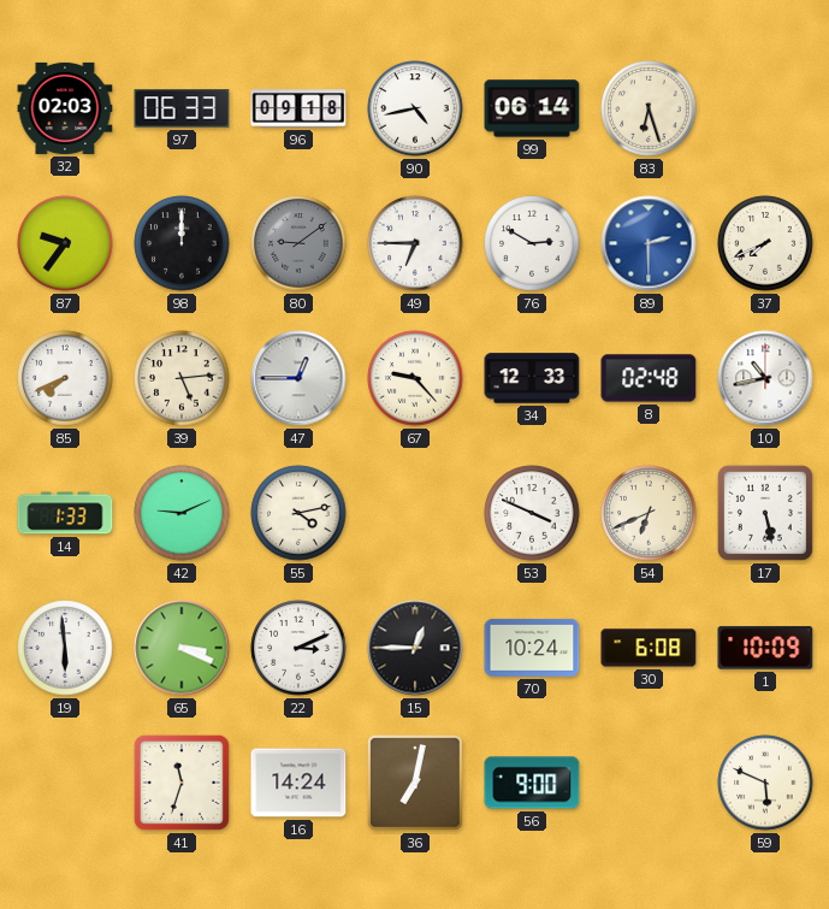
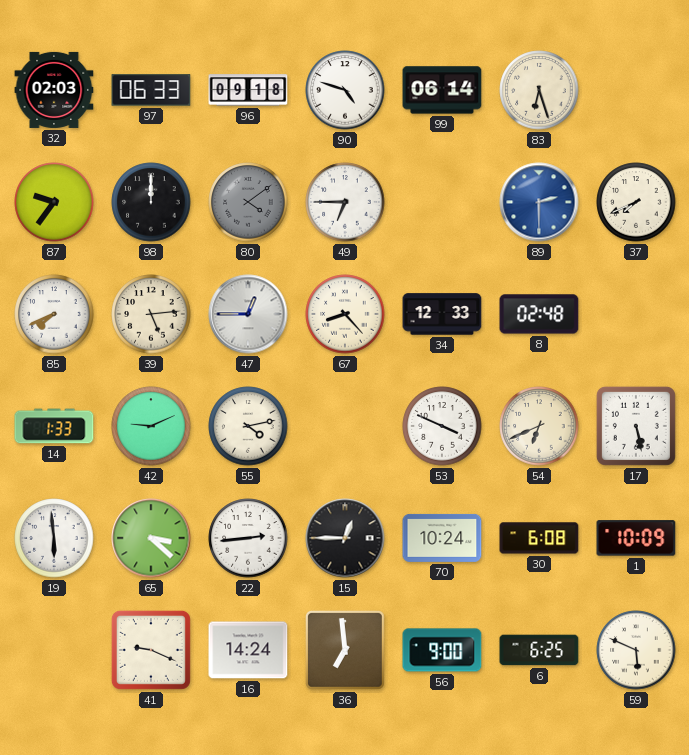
90: 4:43 -> 4:48 (345, 90)
80: 9:09 -> 4:09 (248, 202)
76: 2:50 -> none (532, 243)
67: 9:23 -> 8:23 (345, 314)
10: 10:43 -> none (765, 378)
65: 3:19 -> 3:22 (151, 538)
22: 3:11 -> 2:44 (248, 538)
41: 11:33 -> 9:19 (151, 650)
36: 7:02 -> 6:59 (345, 650)
6: none -> 6:25 (539, 650)
